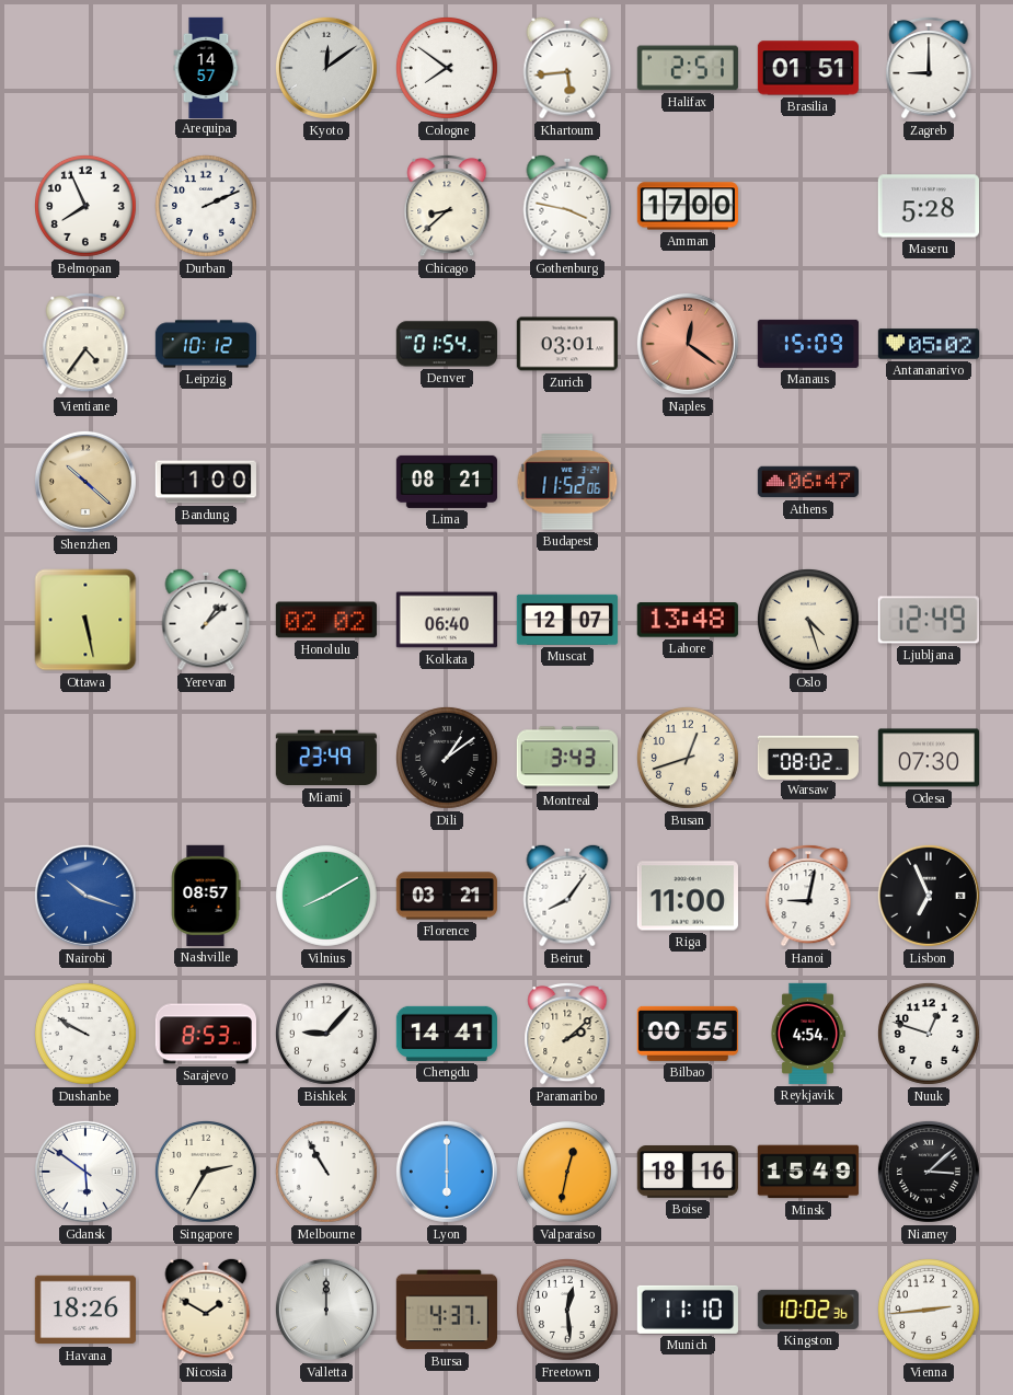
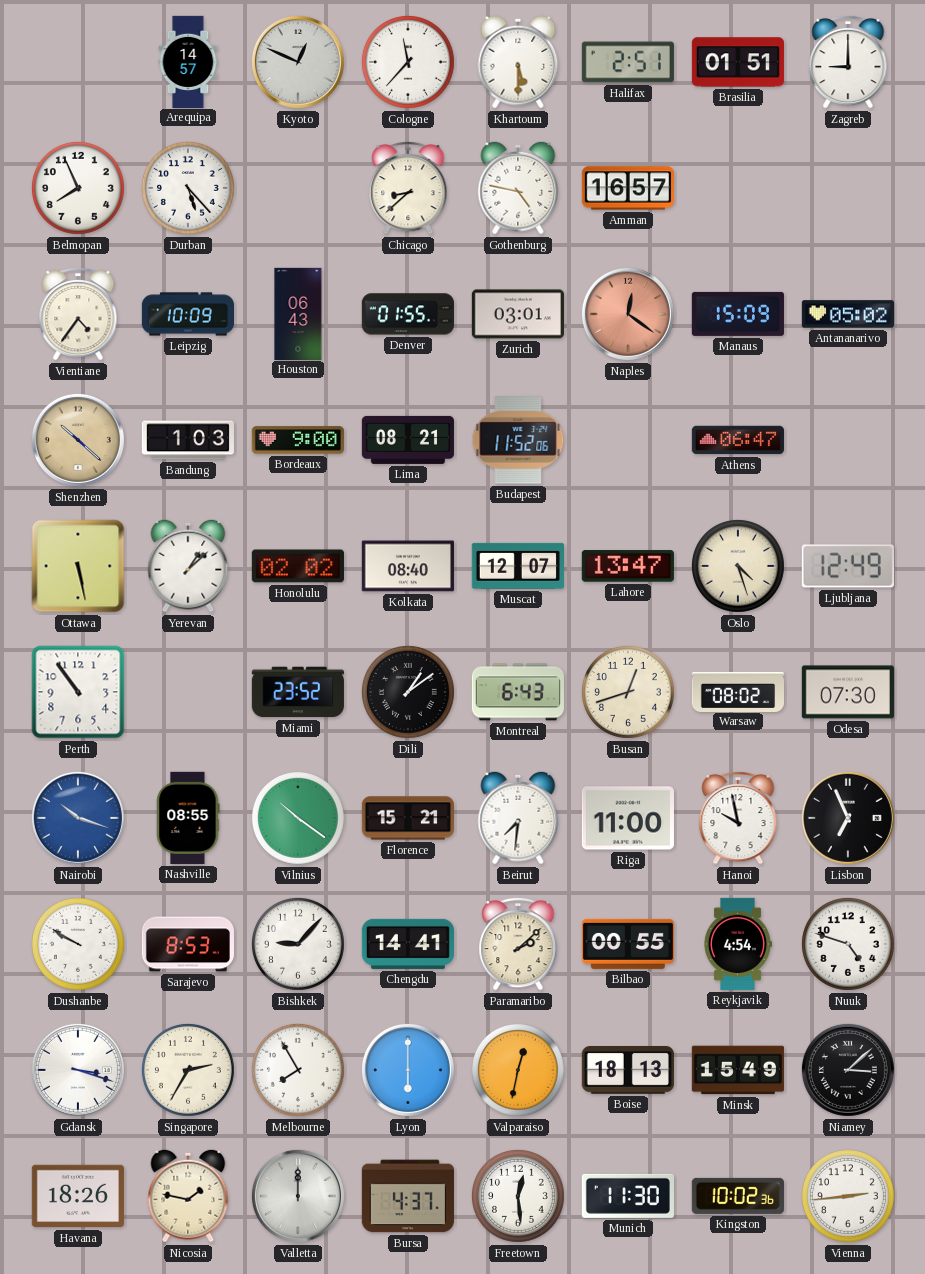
Kyoto: 12:09 -> 12:49 (298, 62)
Cologne: 7:51 -> 11:37 (408, 62)
Khartoum: 5:44 -> 5:30 (518, 62)
Durban: 2:11 -> 5:23 (188, 188)
Gothenburg: 3:47 -> 4:47 (518, 188)
Amman: 17:00 -> 16:57 (628, 188)
Maseru: 5:28 -> none (929, 206)
Leipzig: 10:12 -> 10:09 (187, 314)
Houston: none -> 06:43 (298, 313)
Denver: 01:54 -> 01:55 (408, 314)
Bandung: 1:00 -> 1:03 (188, 440)
Bordeaux: none -> 9:00 (298, 440)
Kolkata: 06:40 -> 08:40 (408, 566)
Lahore: 13:48 -> 13:47 (628, 566)
Perth: none -> 10:54 (78, 692)
Miami: 23:49 -> 23:52 (298, 692)
Montreal: 3:43 -> 6:43 (518, 692)
Nashville: 08:57 -> 08:55 (188, 818)
Vilnius: 8:10 -> 10:21 (298, 818)
Florence: 03:21 -> 15:21 (408, 818)
Beirut: 8:06 -> 7:31 (518, 818)
Hanoi: 9:02 -> 9:58 (738, 818)
Nuuk: 12:48 -> 4:48 (848, 944)
Gdansk: 5:51 -> 3:18 (78, 1070)
Melbourne: 10:55 -> 7:55 (298, 1070)
Boise: 18:16 -> 18:13 (628, 1071)
Nicosia: 1:50 -> 1:47 (188, 1196)
Munich: 11:10 -> 11:30 (628, 1196)
